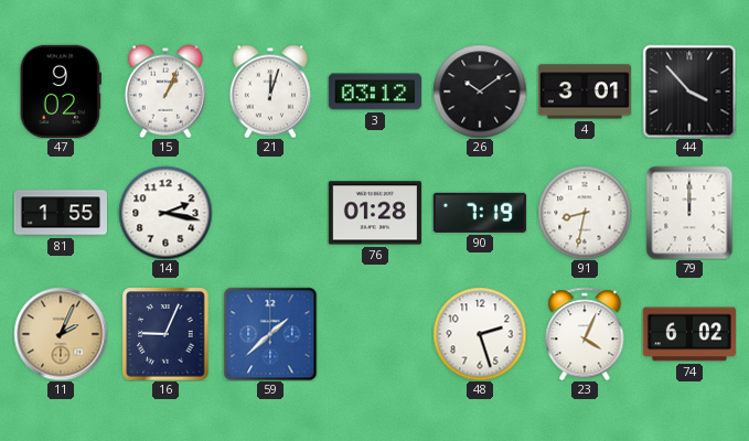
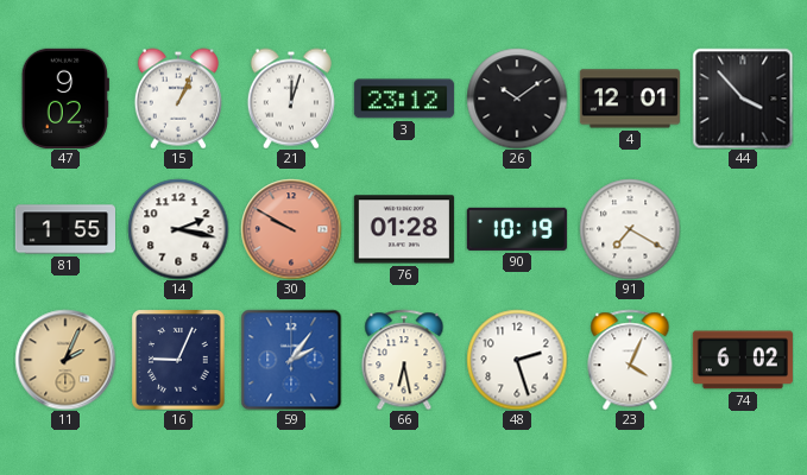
3: 03:12 -> 23:12 (404, 99)
4: 3:01 -> 12:01 (630, 99)
30: none -> 9:50 (291, 229)
90: 7:19 -> 10:19 (517, 229)
91: 8:32 -> 7:20 (630, 229)
79: 12:00 -> none (689, 213)
59: 1:38 -> 2:06 (291, 360)
66: none -> 6:28 (404, 360)
